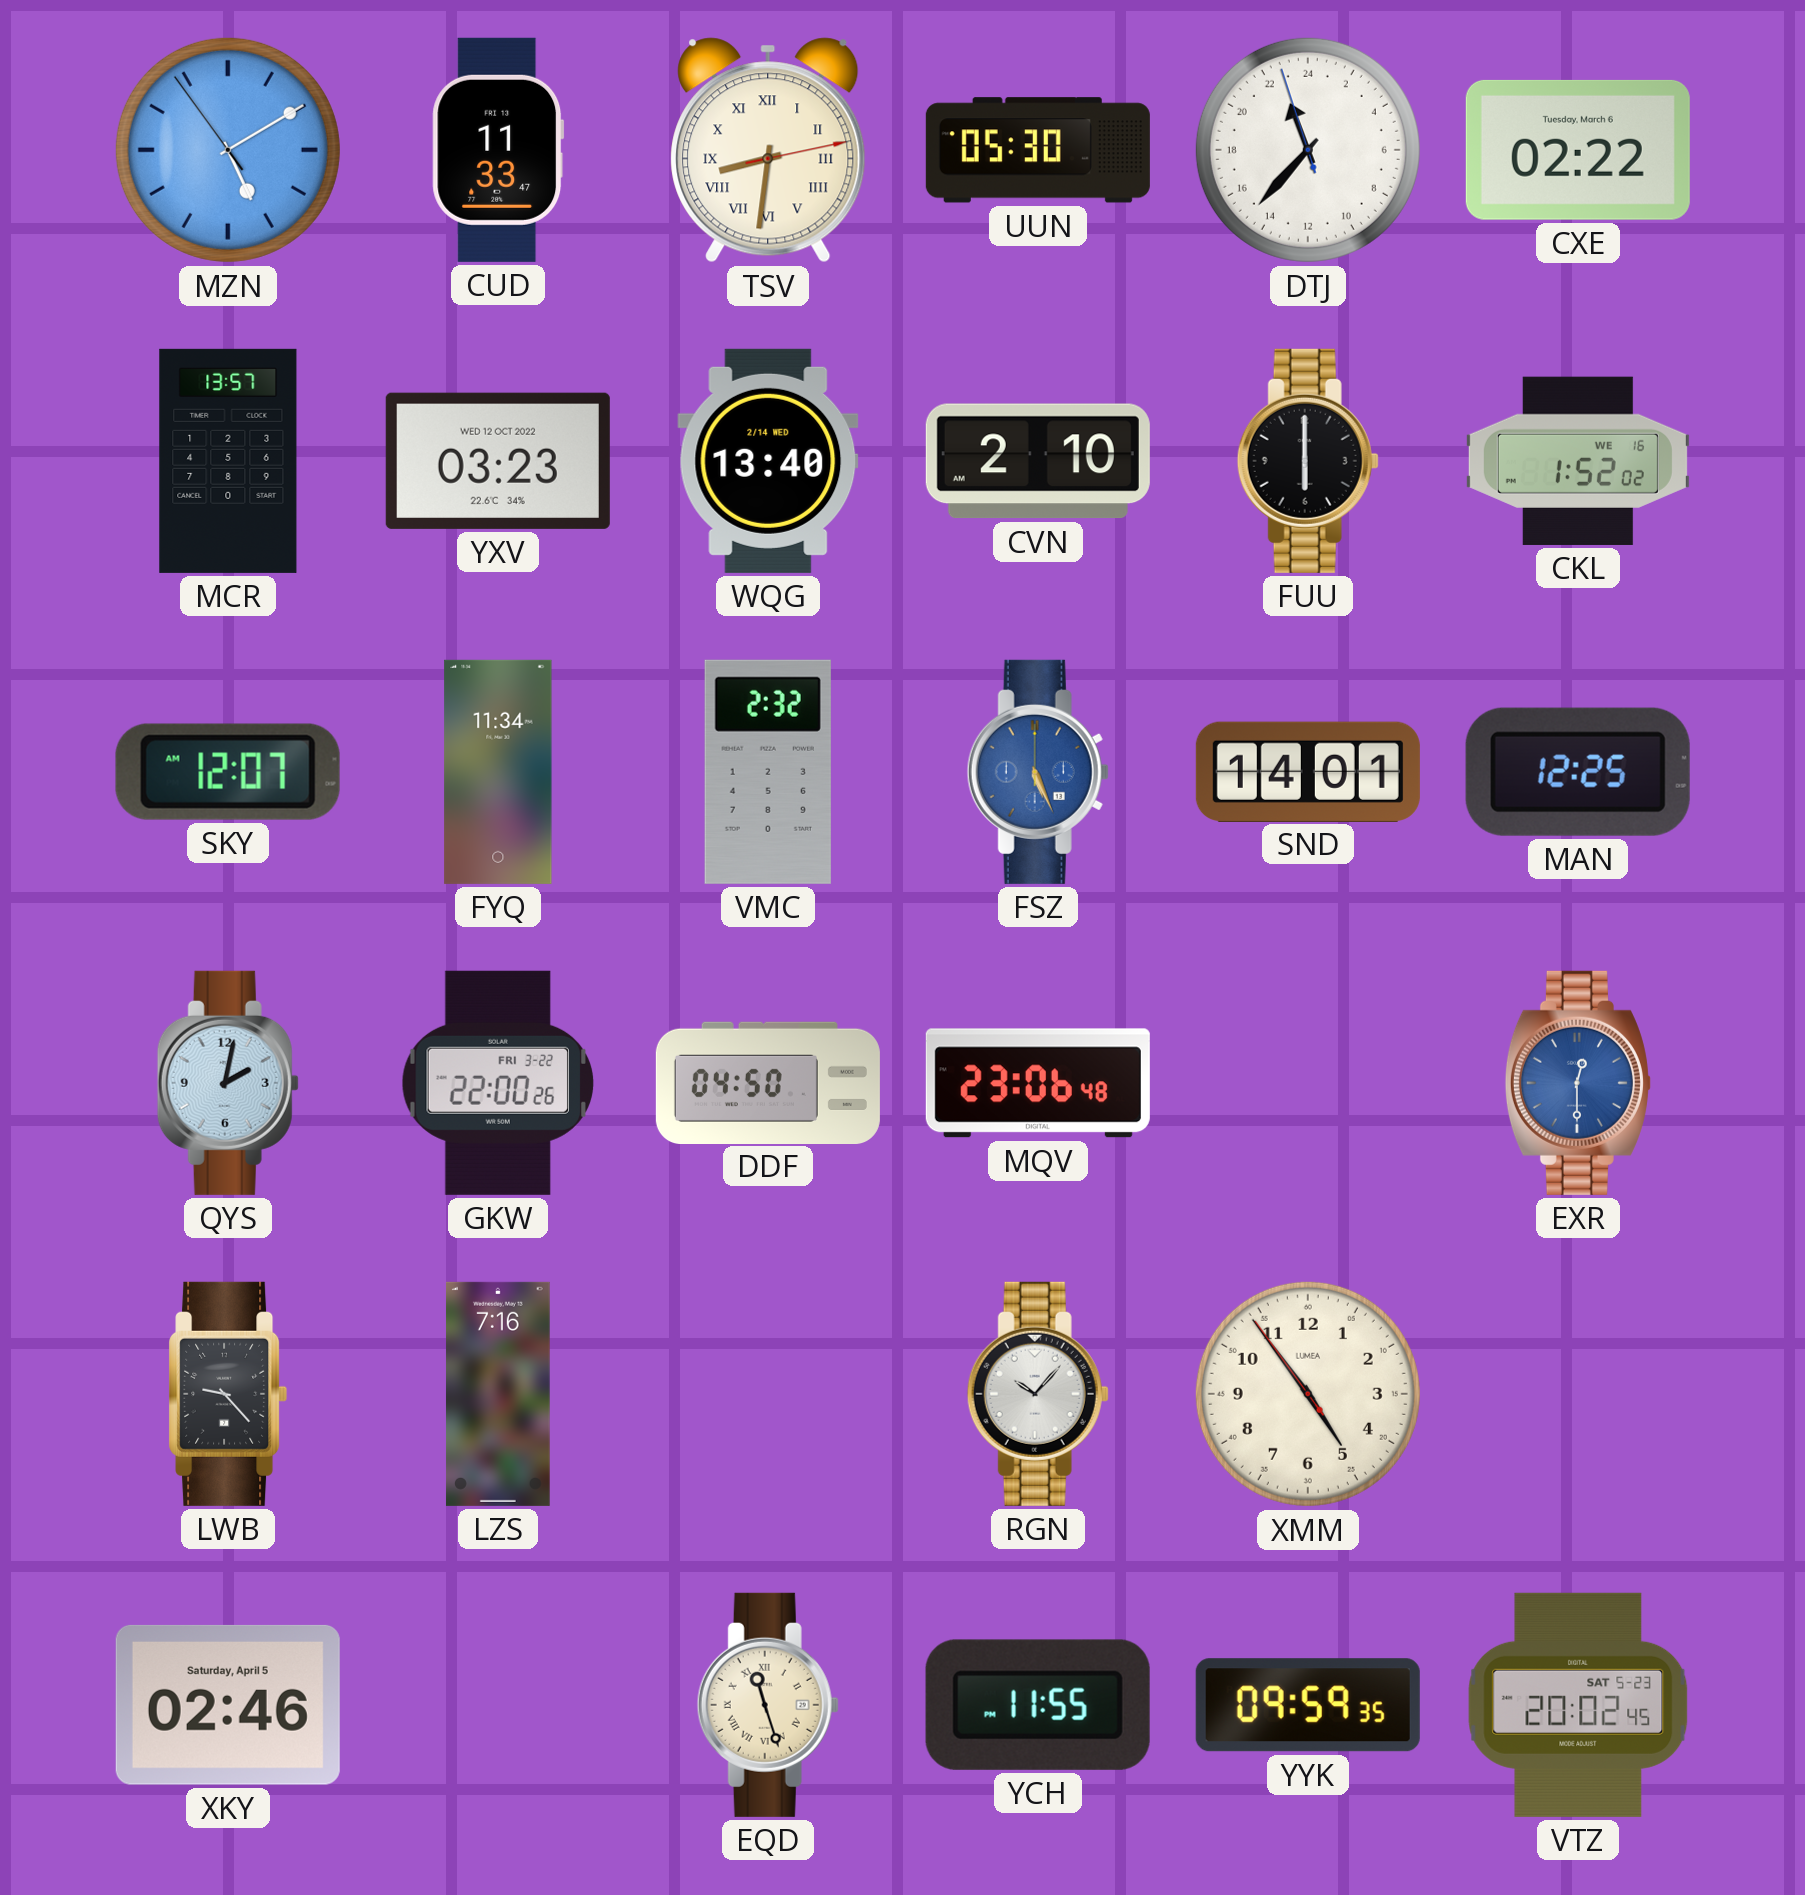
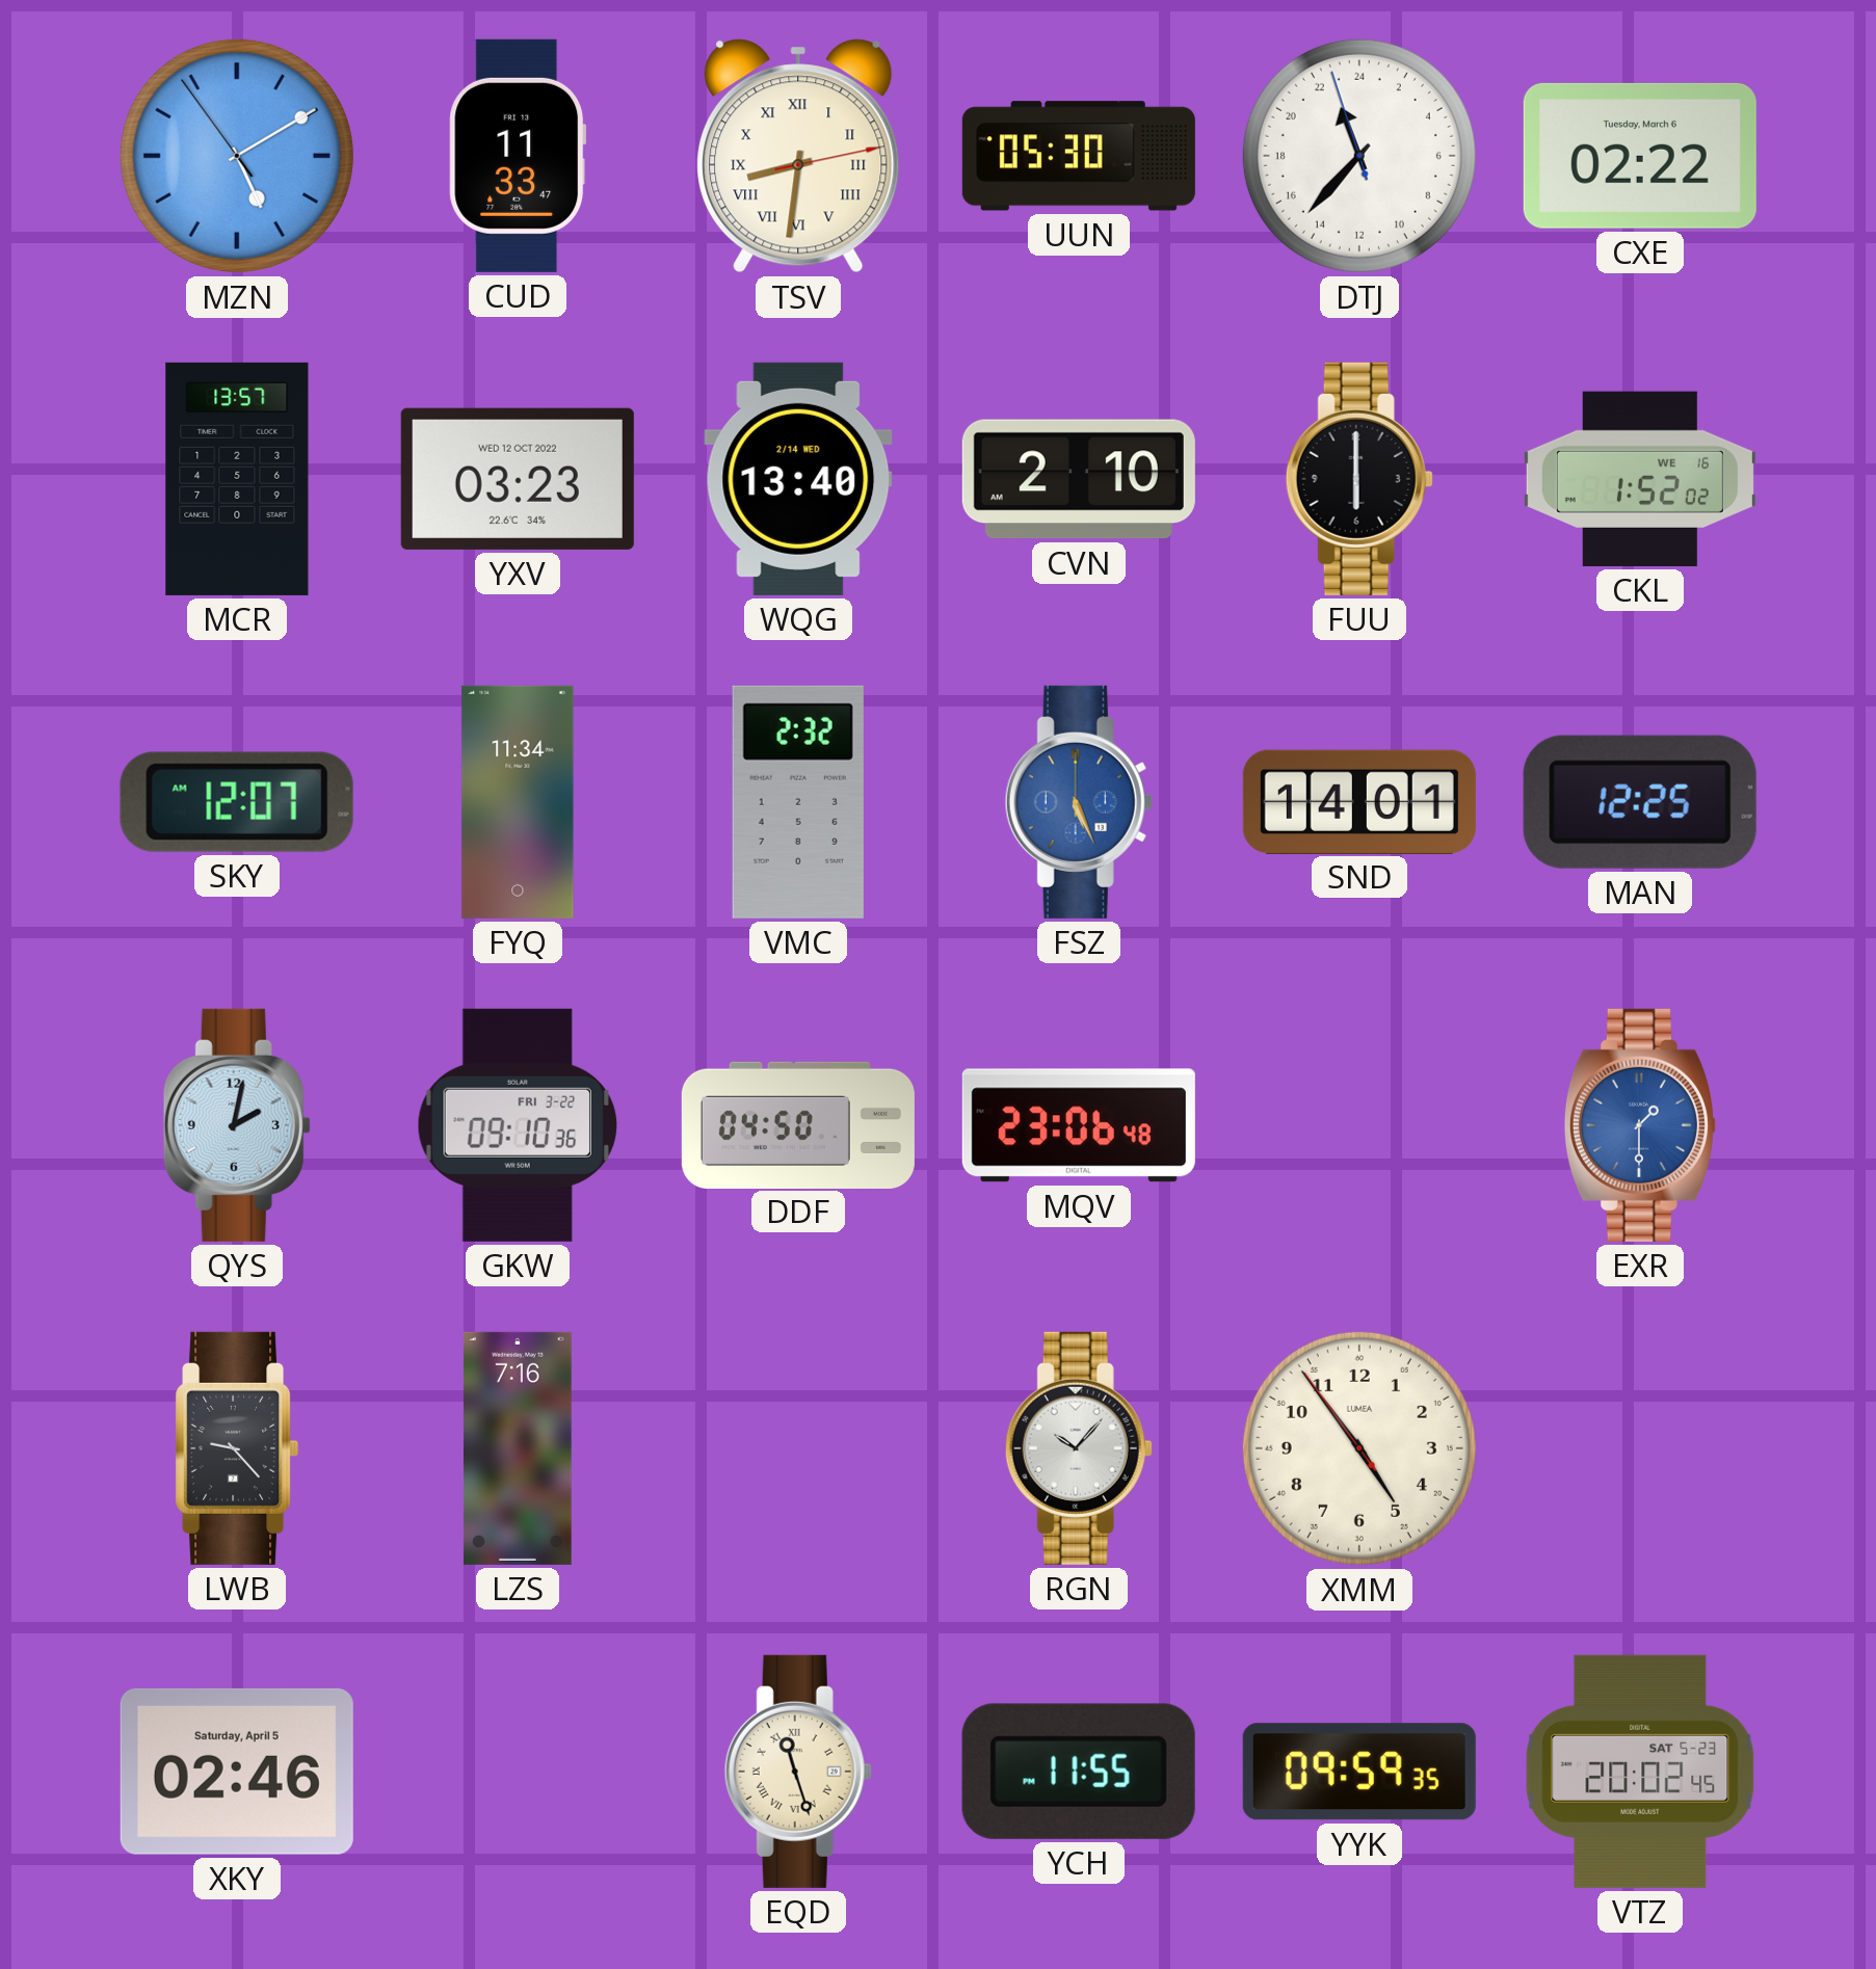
GKW: 22:00 -> 09:10 (518, 1125)
EXR: 12:30 -> 1:30 (1640, 1125)
